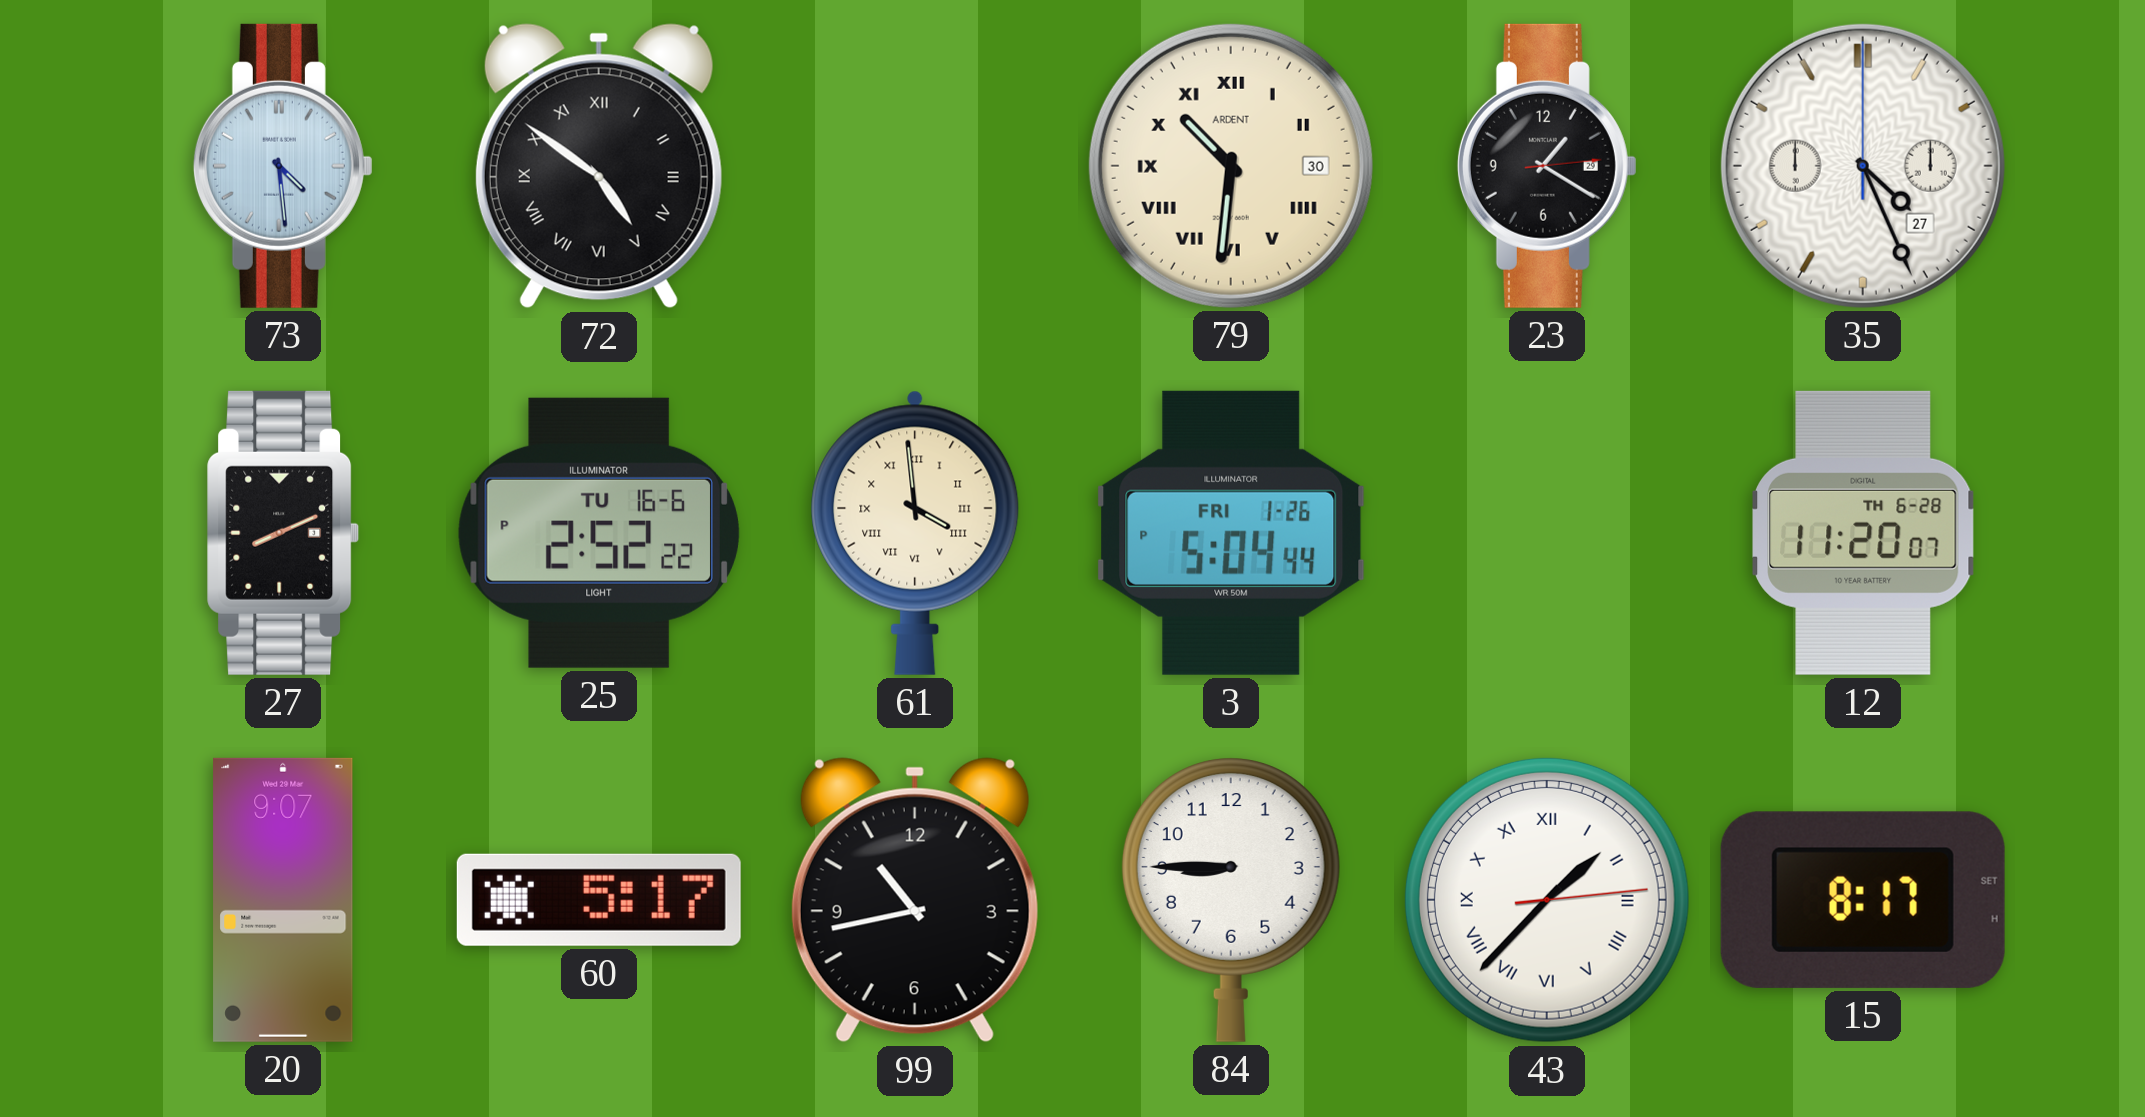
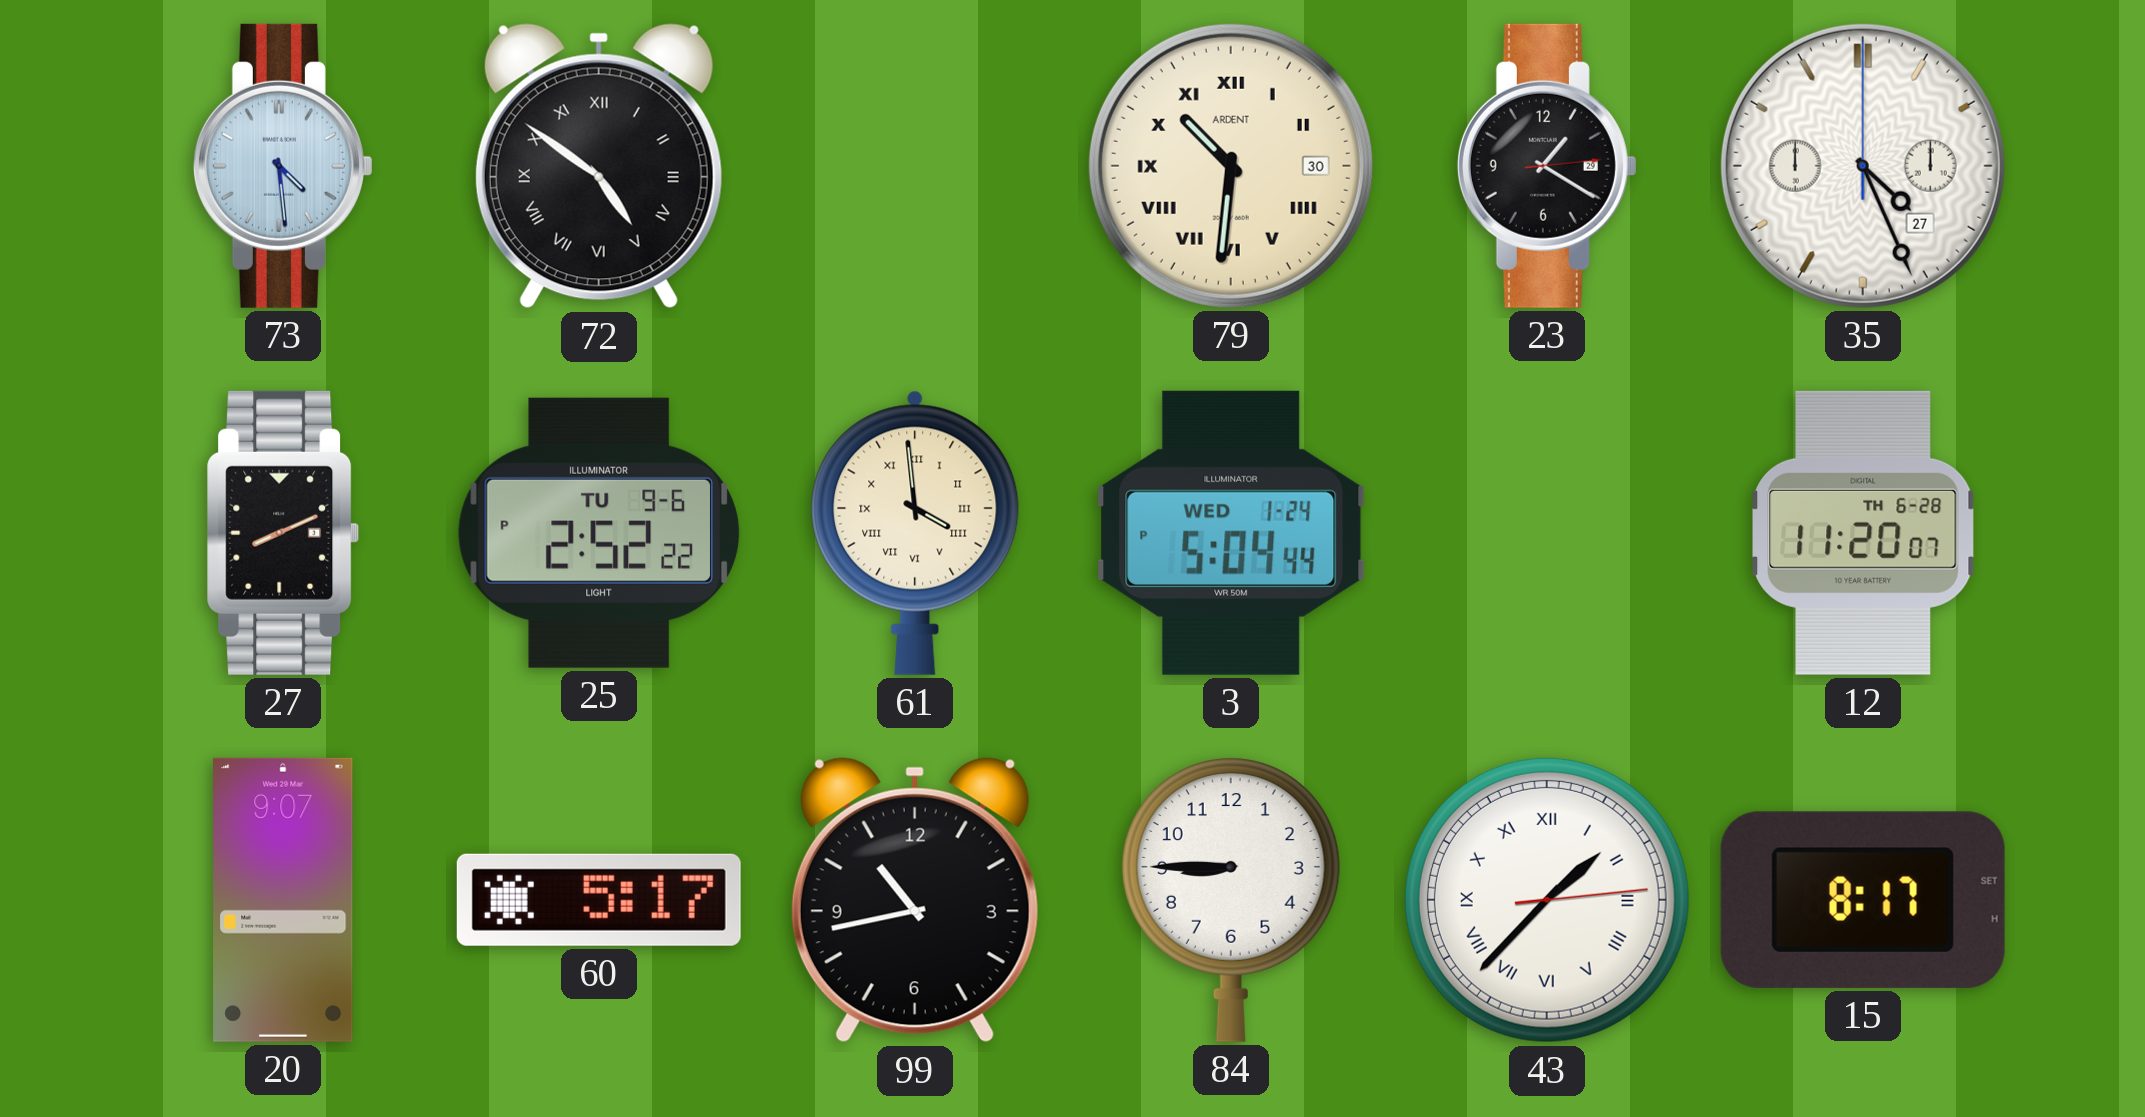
25 date: TU 16-6 -> TU 9-6 (599, 533)
3 date: FRI 1-26 -> WED 1-24 (1231, 533)
